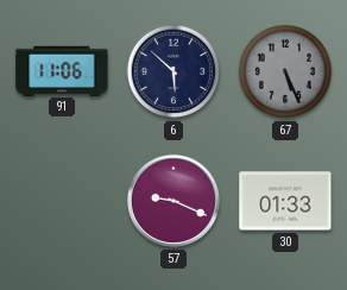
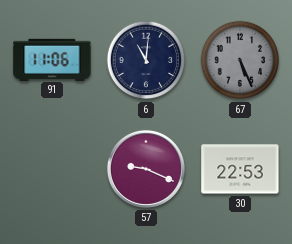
6: 5:52 -> 11:01 (146, 60)
30: 01:33 -> 22:53 (240, 169)
